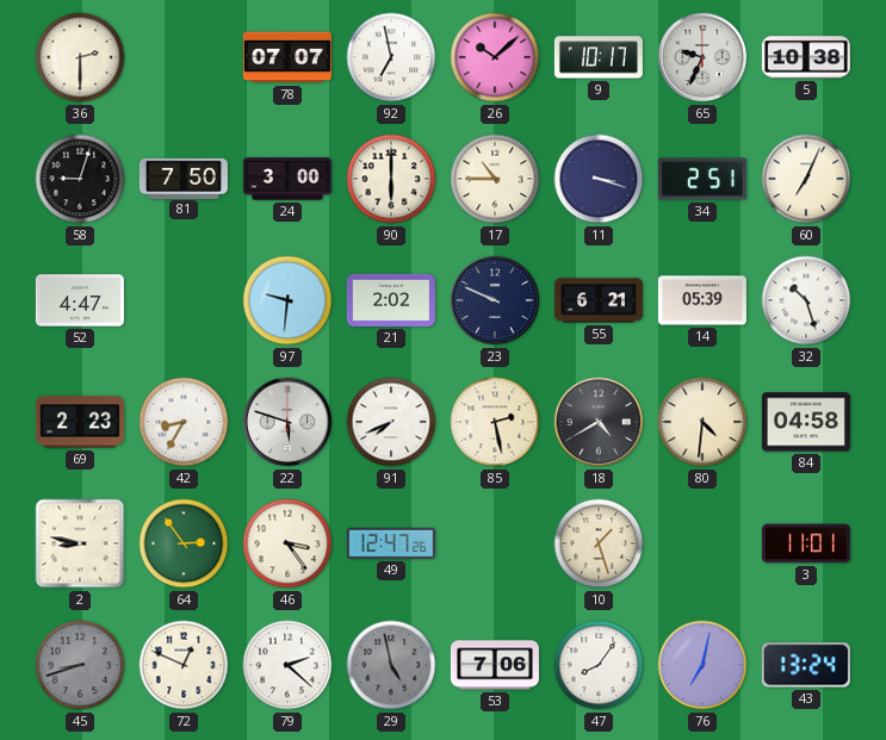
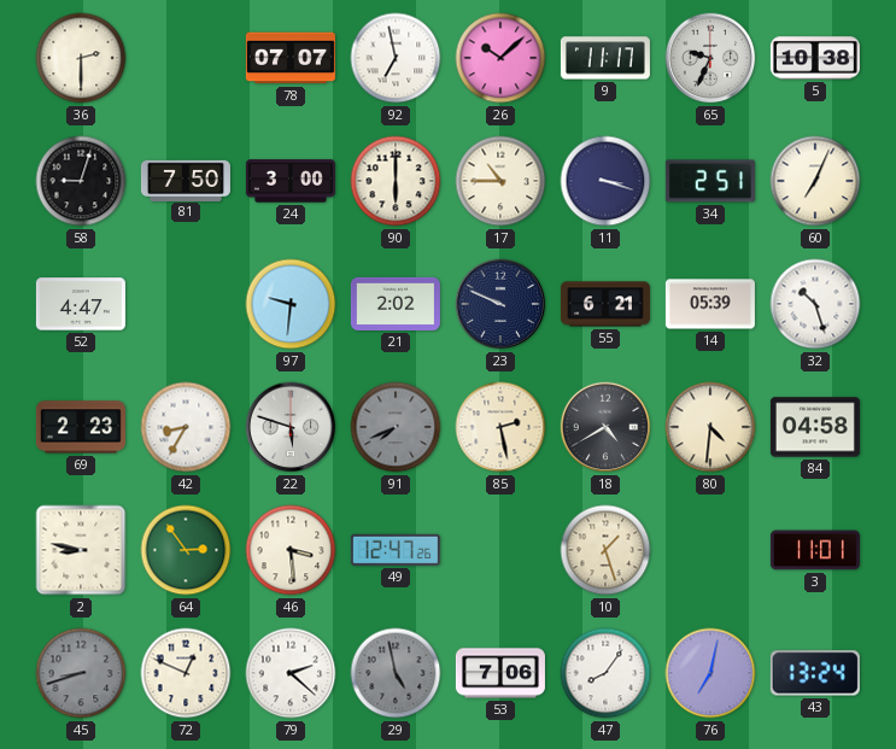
9: 10:17 -> 11:17 (605, 58)
91 dial: white -> grey (396, 427)
46: 3:24 -> 3:29 (291, 550)
